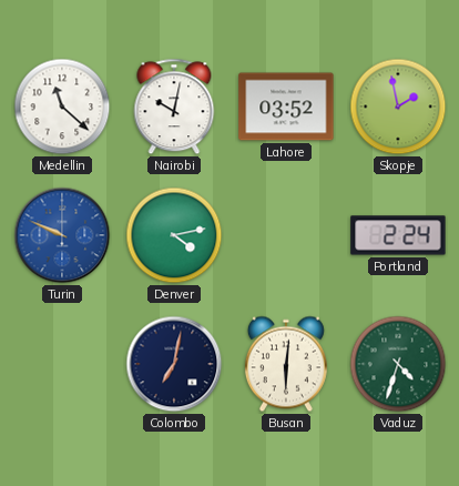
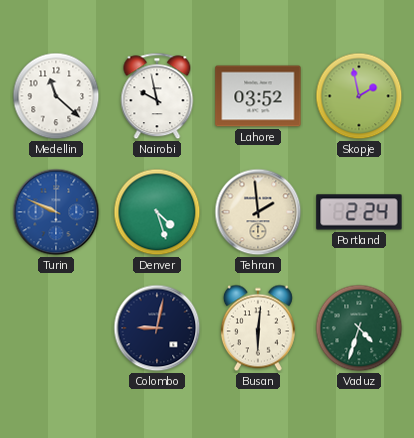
Nairobi: 10:02 -> 9:58 (157, 96)
Denver: 4:13 -> 4:27 (157, 212)
Tehran: none -> 1:59 (258, 212)
Colombo: 7:02 -> 9:02 (157, 328)
